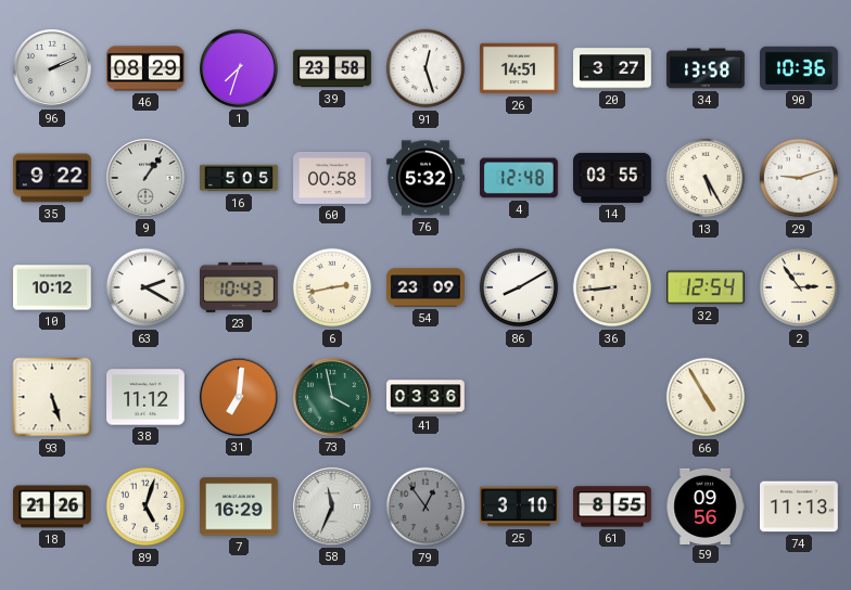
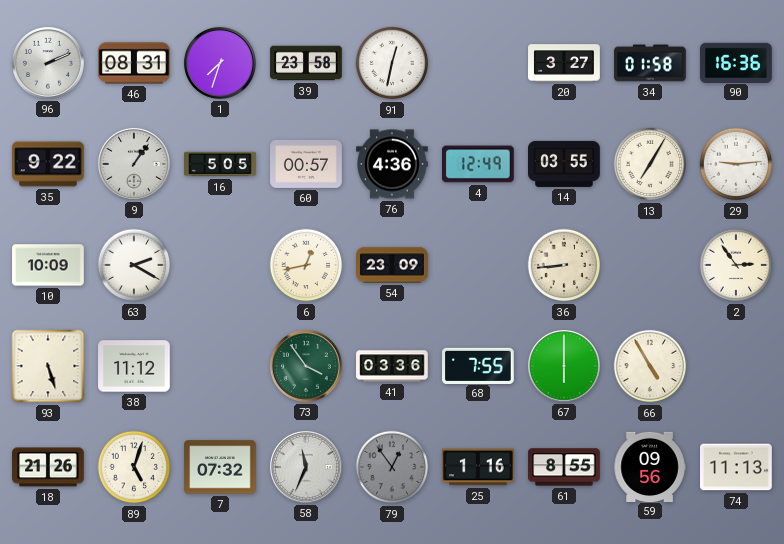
46: 08:29 -> 08:31 (134, 63)
91: 12:27 -> 12:32 (392, 63)
26: 14:51 -> none (519, 68)
34: 13:58 -> 01:58 (650, 63)
90: 10:36 -> 16:36 (736, 62)
60: 00:58 -> 00:57 (306, 164)
76: 5:32 -> 4:36 (392, 164)
4: 12:48 -> 12:49 (479, 164)
13: 5:25 -> 7:05 (650, 164)
29: 9:12 -> 9:14 (736, 164)
10: 10:12 -> 10:09 (48, 265)
23: 10:43 -> none (240, 287)
6: 2:43 -> 12:43 (306, 265)
86: 8:10 -> none (519, 287)
32: 12:54 -> none (707, 287)
31: 7:01 -> none (239, 397)
73: 3:58 -> 3:54 (306, 366)
68: none -> 7:55 (479, 365)
67: none -> 6:00 (564, 366)
7: 16:29 -> 07:32 (220, 467)
25: 3:10 -> 1:16 (479, 467)
